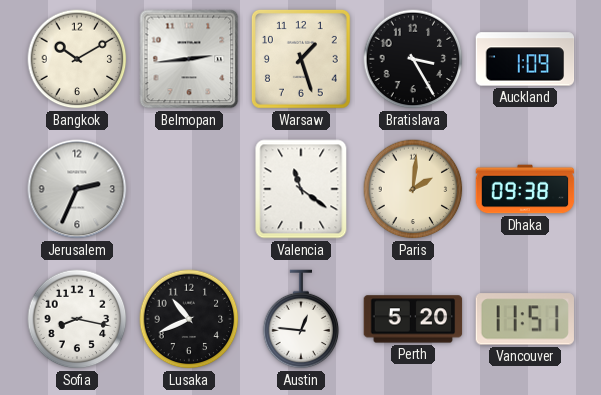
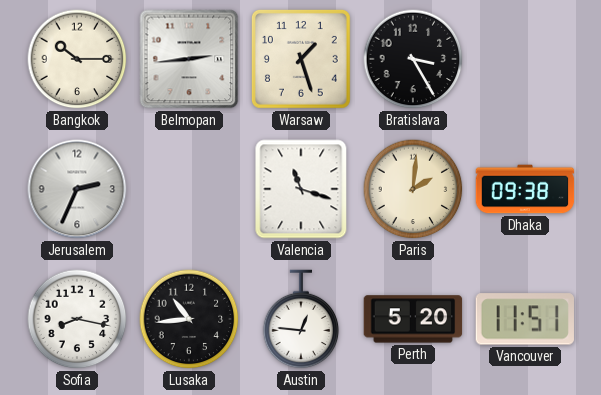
Bangkok: 10:10 -> 10:15 (77, 59)
Auckland: 1:09 -> none (525, 59)
Valencia: 11:21 -> 11:18 (301, 189)
Lusaka: 10:41 -> 10:44 (189, 319)
